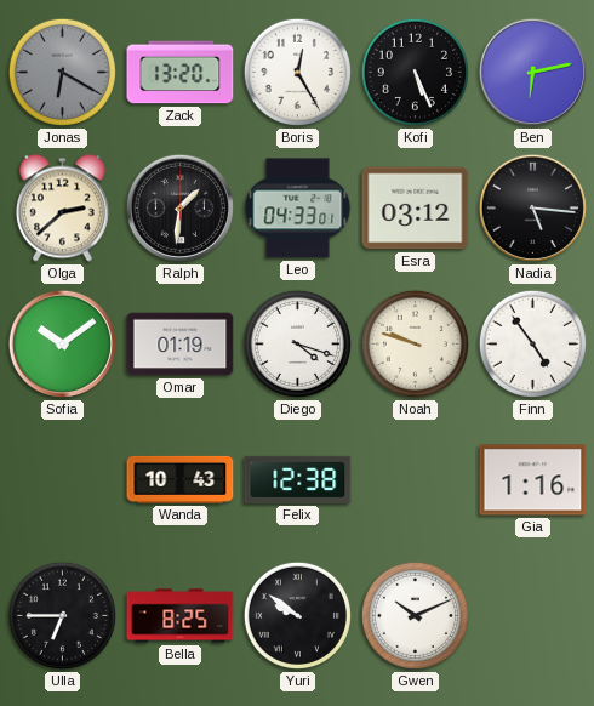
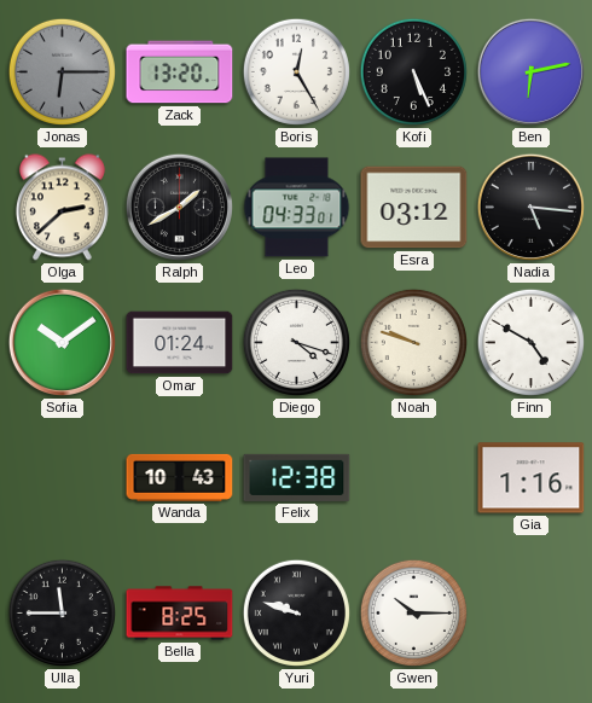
Jonas: 6:20 -> 6:15 (62, 71)
Ralph: 1:31 -> 1:40 (179, 207)
Omar: 01:19 -> 01:24 (180, 343)
Finn: 4:54 -> 4:50 (530, 342)
Ulla: 6:45 -> 11:45 (62, 612)
Yuri: 9:51 -> 9:48 (296, 612)
Gwen: 10:11 -> 10:15 (413, 612)
